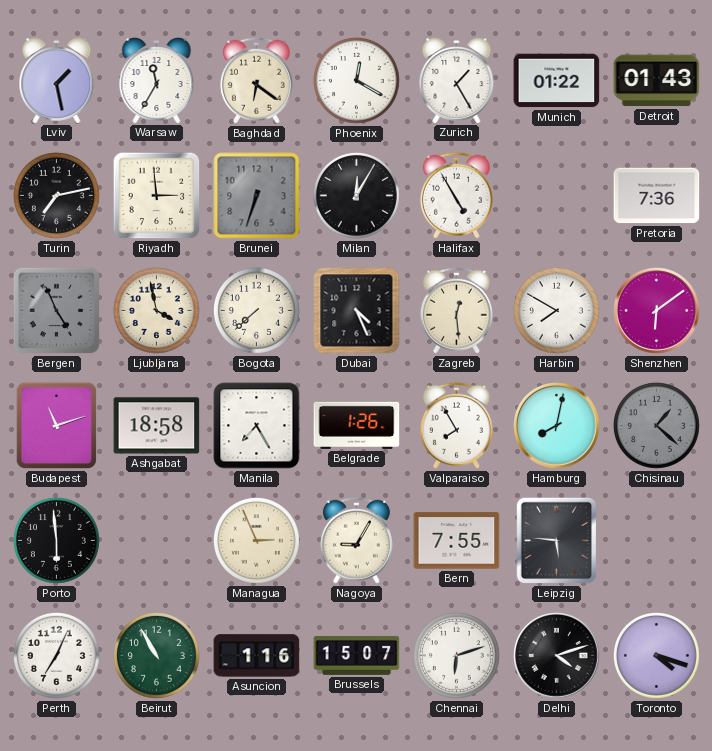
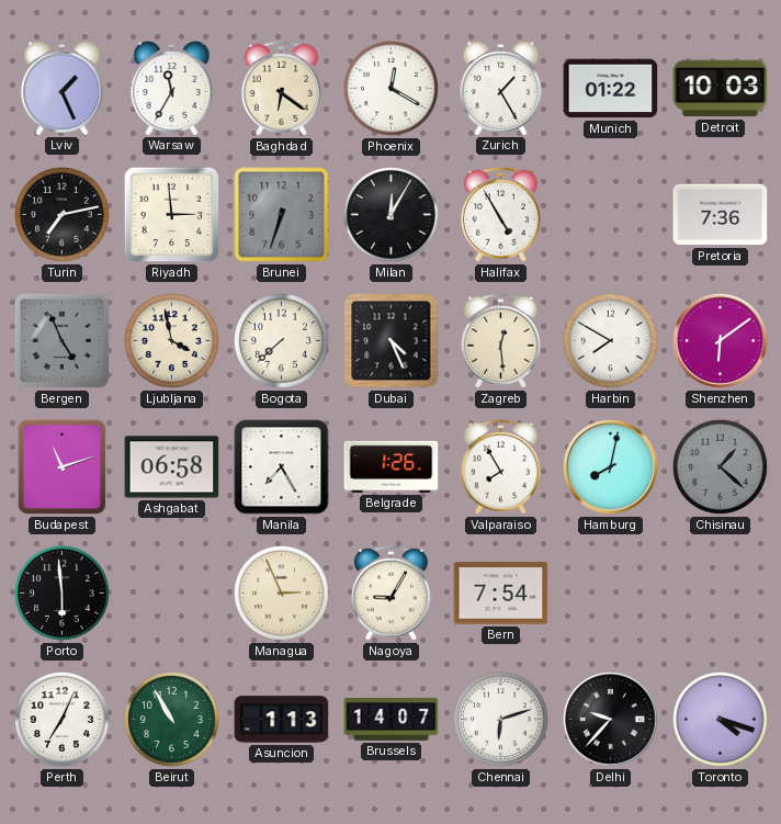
Lviv: 1:28 -> 1:26 (63, 89)
Detroit: 01:43 -> 10:03 (721, 89)
Ashgabat: 18:58 -> 06:58 (172, 467)
Bern: 7:55 -> 7:54 (501, 594)
Leipzig: 5:46 -> none (557, 541)
Asuncion: 1:16 -> 1:13 (282, 720)
Brussels: 15:07 -> 14:07 (392, 719)
Delhi: 4:12 -> 9:37 (611, 720)
